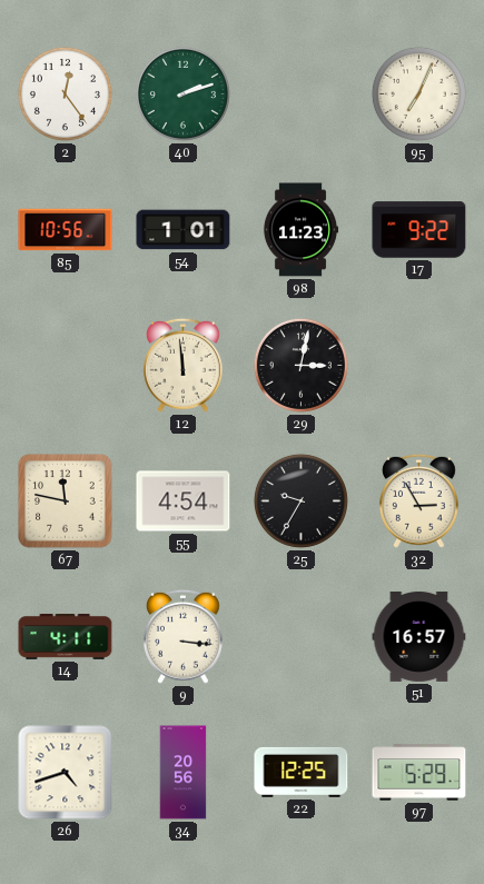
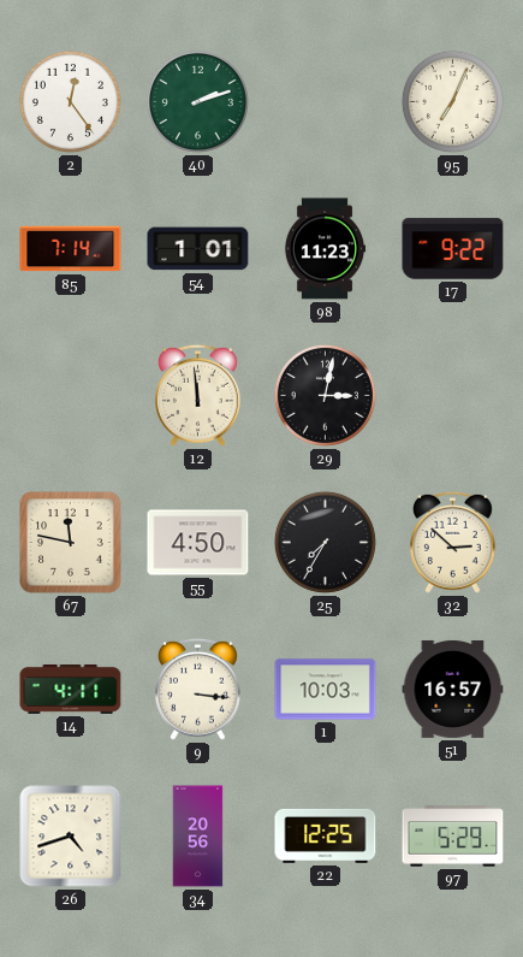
85: 10:56 -> 7:14 (71, 249)
55: 4:54 -> 4:50 (198, 543)
25: 9:35 -> 7:35 (325, 542)
32: 2:55 -> 2:52 (452, 542)
1: none -> 10:03 (326, 690)
